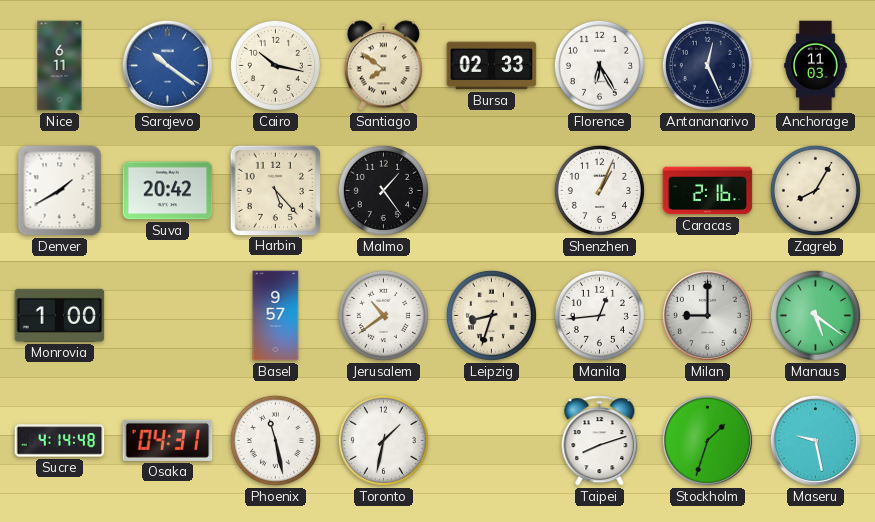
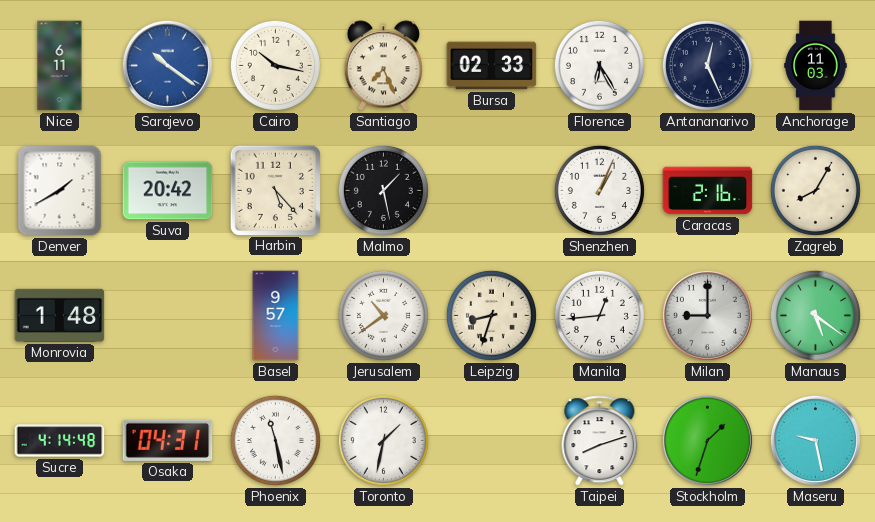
Santiago: 7:51 -> 7:26 (383, 66)
Malmo: 1:24 -> 1:28 (383, 190)
Monrovia: 1:00 -> 1:48 (60, 315)
